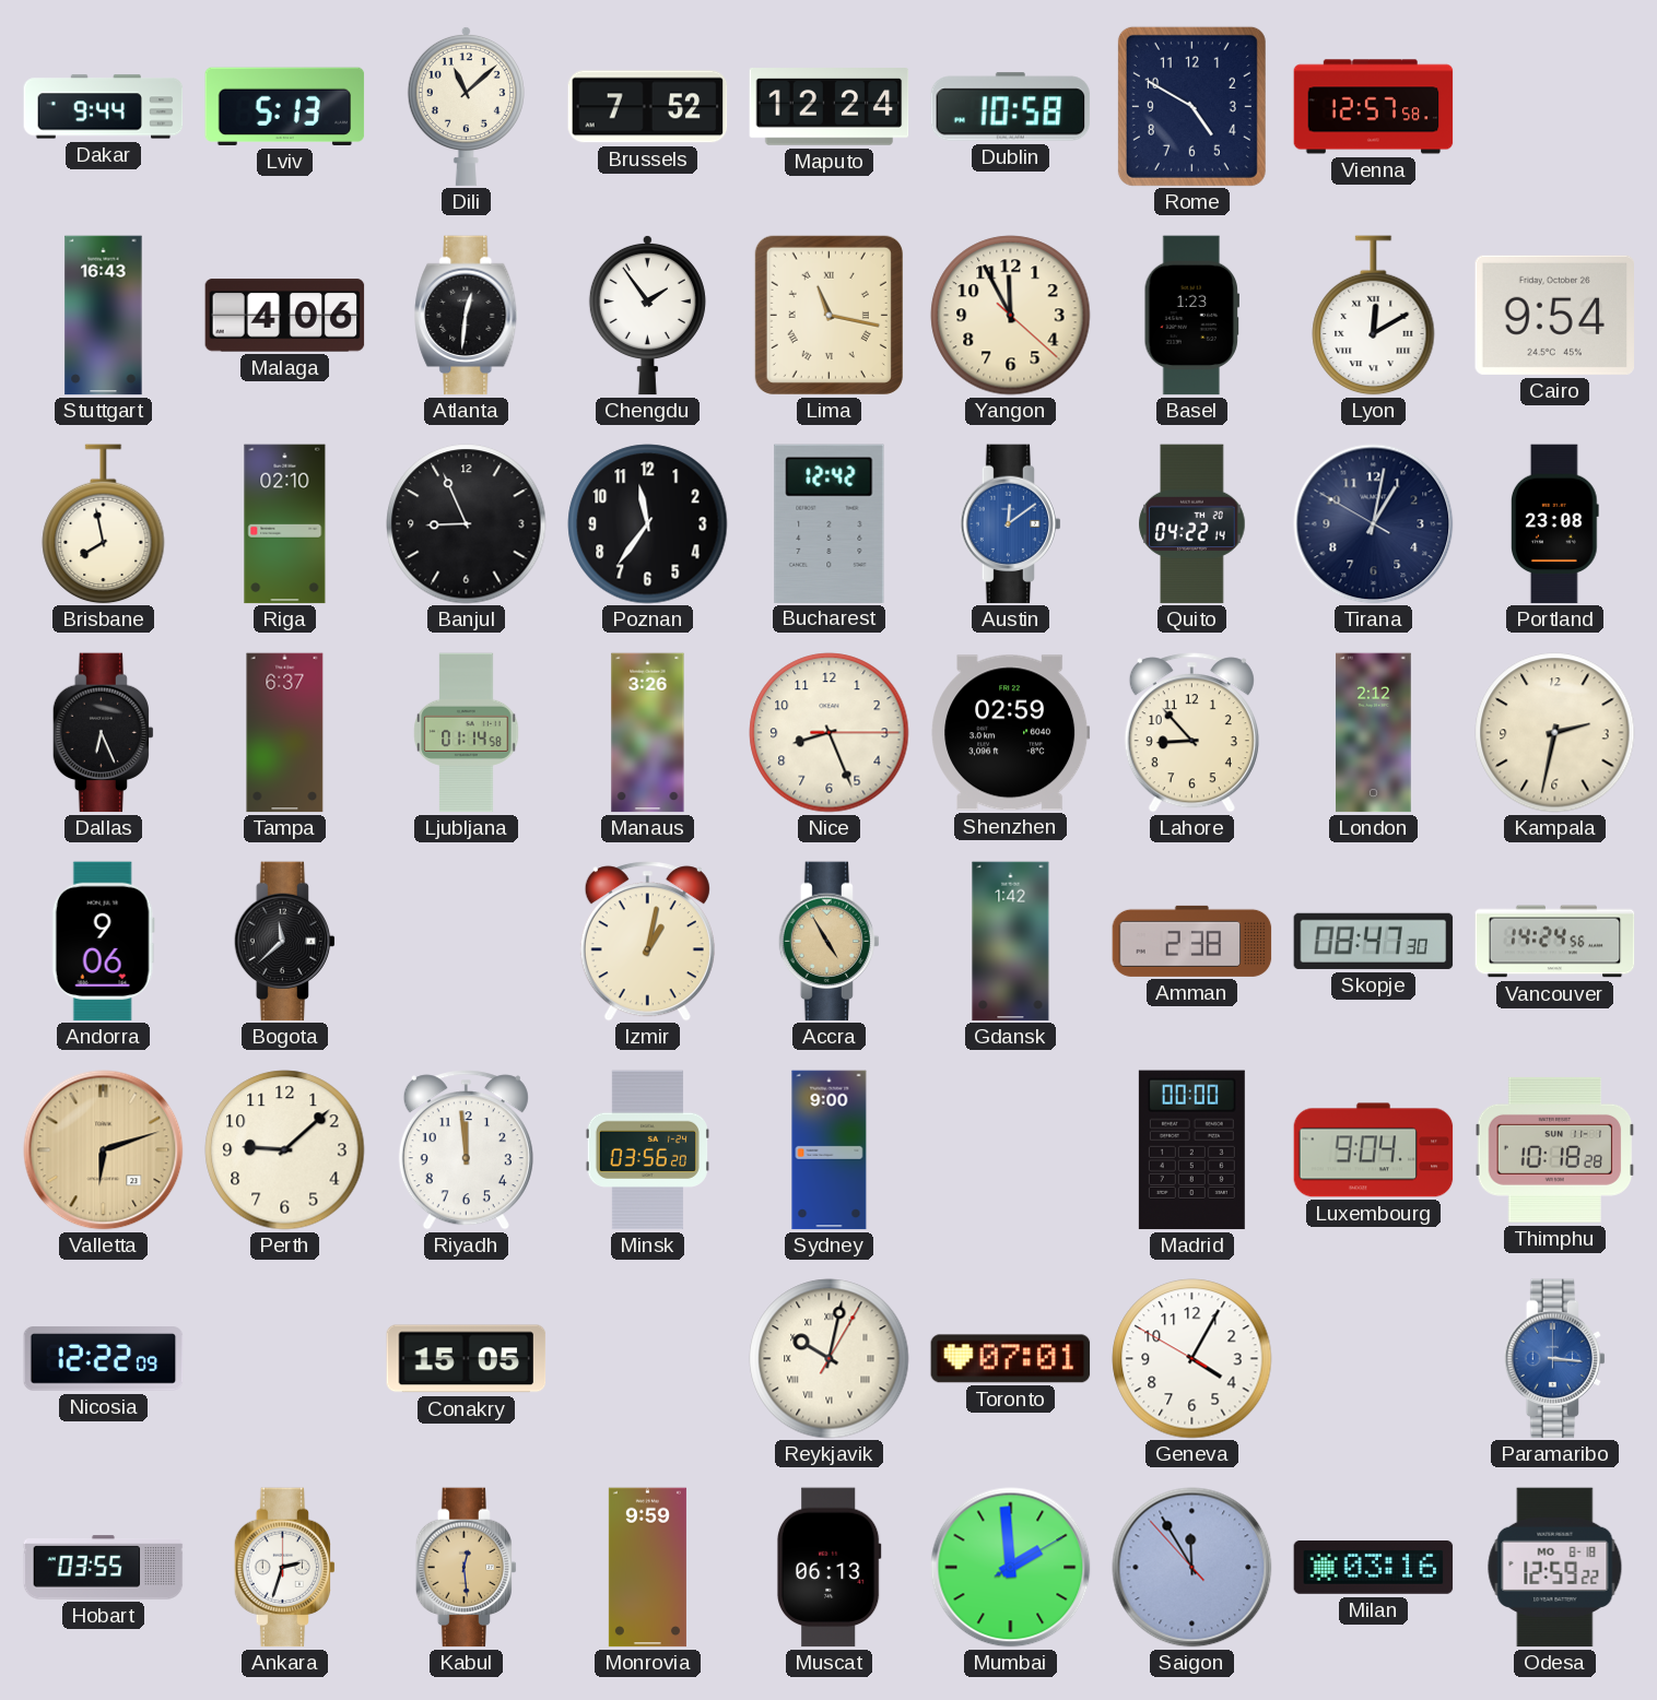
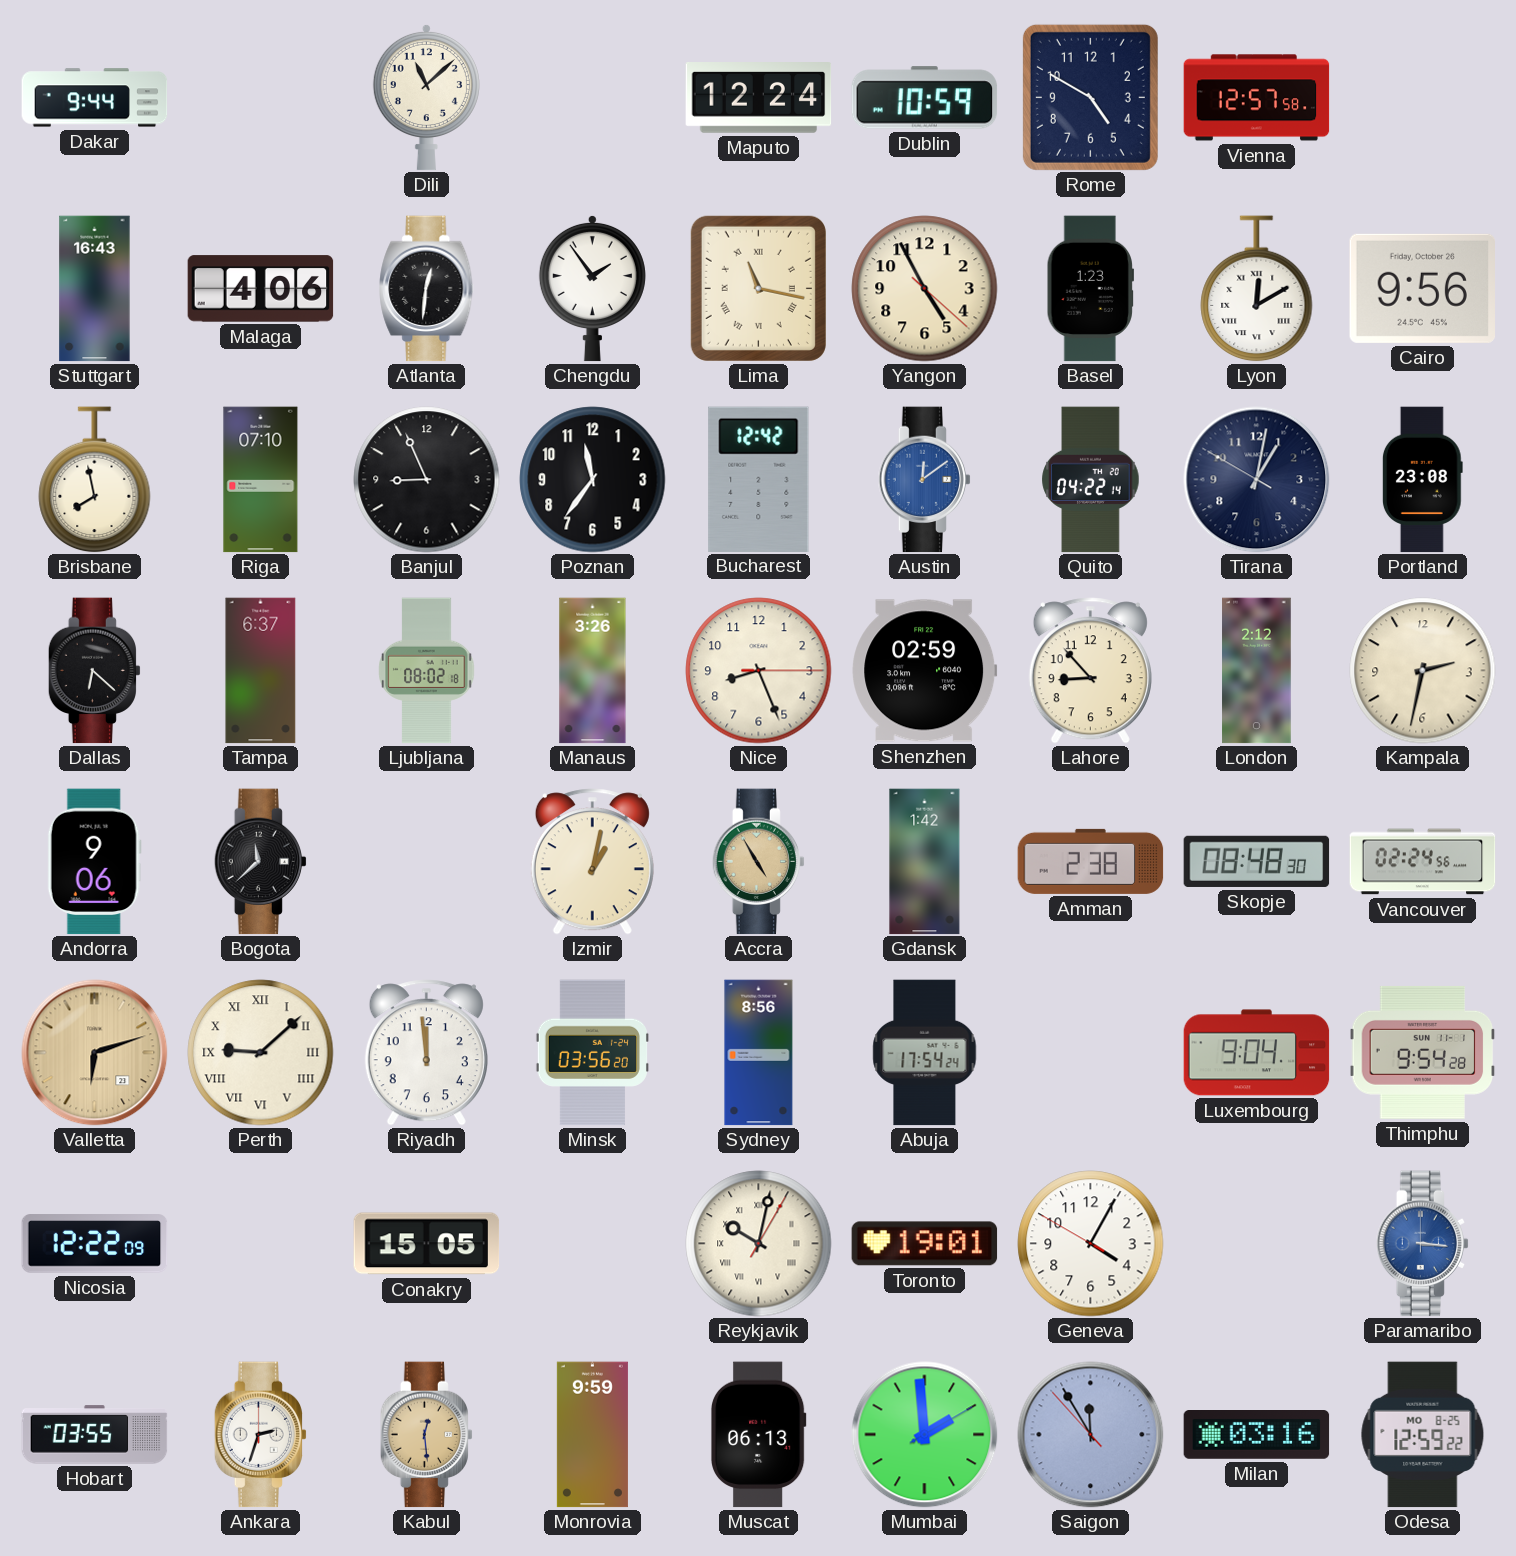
Lviv: 5:13 -> none (285, 106)
Brussels: 7:52 -> none (648, 107)
Dublin: 10:58 -> 10:59 (925, 98)
Yangon: 11:55 -> 4:55 (925, 289)
Cairo: 9:54 -> 9:56 (1423, 288)
Riga: 02:10 -> 07:10 (261, 480)
Dallas: 6:26 -> 6:22 (94, 671)
Ljubljana: 01:14 -> 08:02 (427, 671)
Skopje: 08:47 -> 08:48 (1257, 861)
Vancouver: 14:24 -> 02:24 (1423, 862)
Perth numerals: Arabic -> Roman (261, 1053)
Sydney: 9:00 -> 8:56 (759, 1053)
Abuja: none -> 17:54 (925, 1053)
Madrid: 00:00 -> none (1191, 1150)
Thimphu: 10:18 -> 9:54 (1423, 1052)
Toronto: 07:01 -> 19:01 (925, 1244)
Odesa date: MO 8-18 -> MO 8-25 (1423, 1435)
